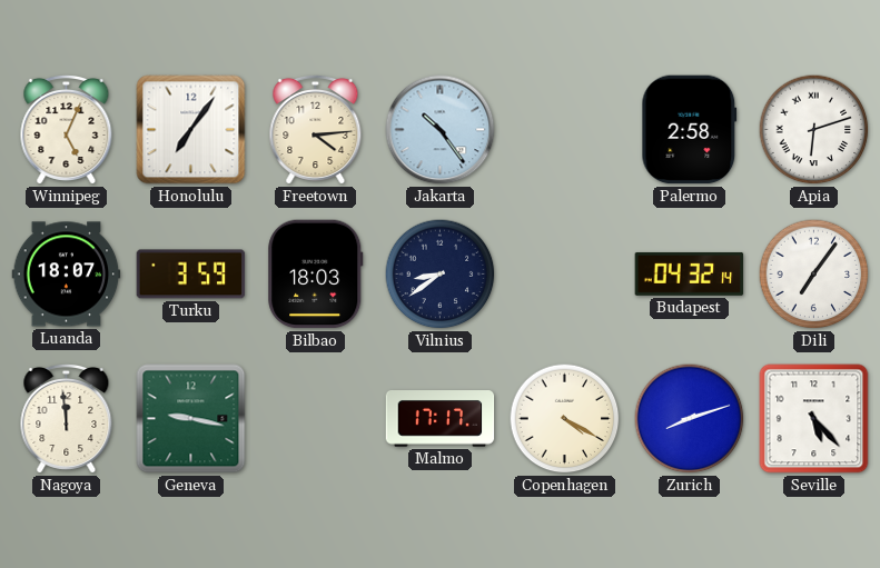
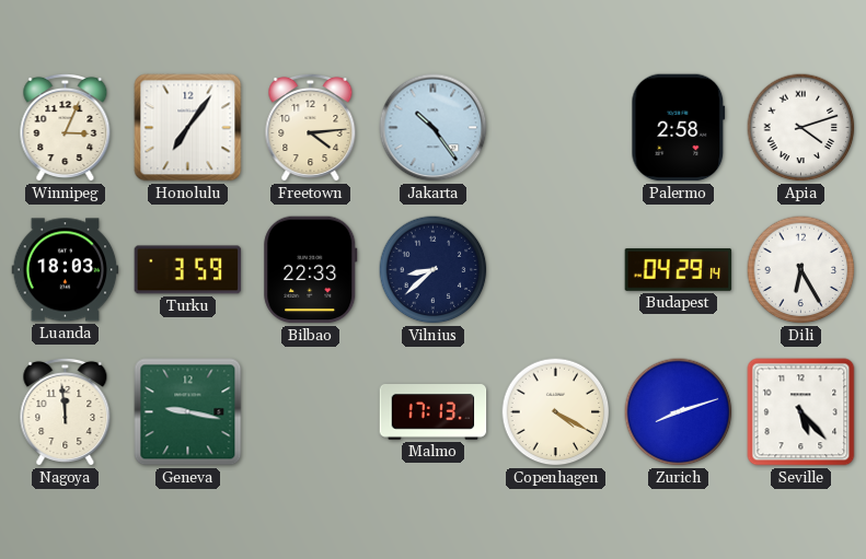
Winnipeg: 5:04 -> 3:04 (66, 127)
Apia: 6:12 -> 4:12 (801, 128)
Luanda: 18:07 -> 18:03 (66, 270)
Bilbao: 18:03 -> 22:33 (311, 270)
Vilnius: 8:39 -> 8:38 (434, 270)
Budapest: 04:32 -> 04:29 (679, 269)
Dili: 7:06 -> 6:25 (801, 270)
Malmo: 17:17 -> 17:13 (434, 412)
